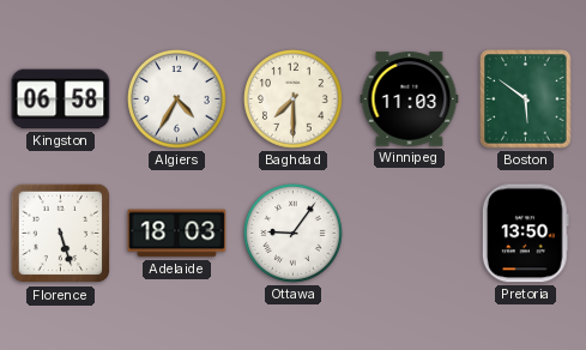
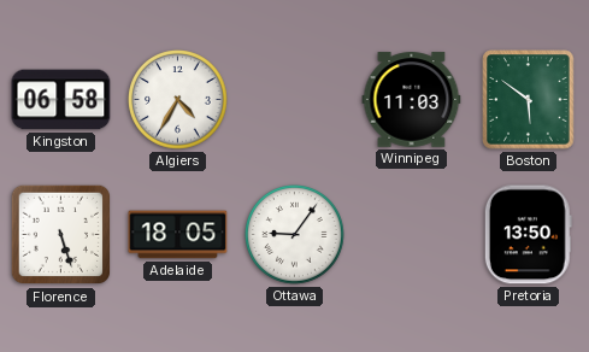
Baghdad: 7:30 -> none (294, 99)
Adelaide: 18:03 -> 18:05 (178, 235)
